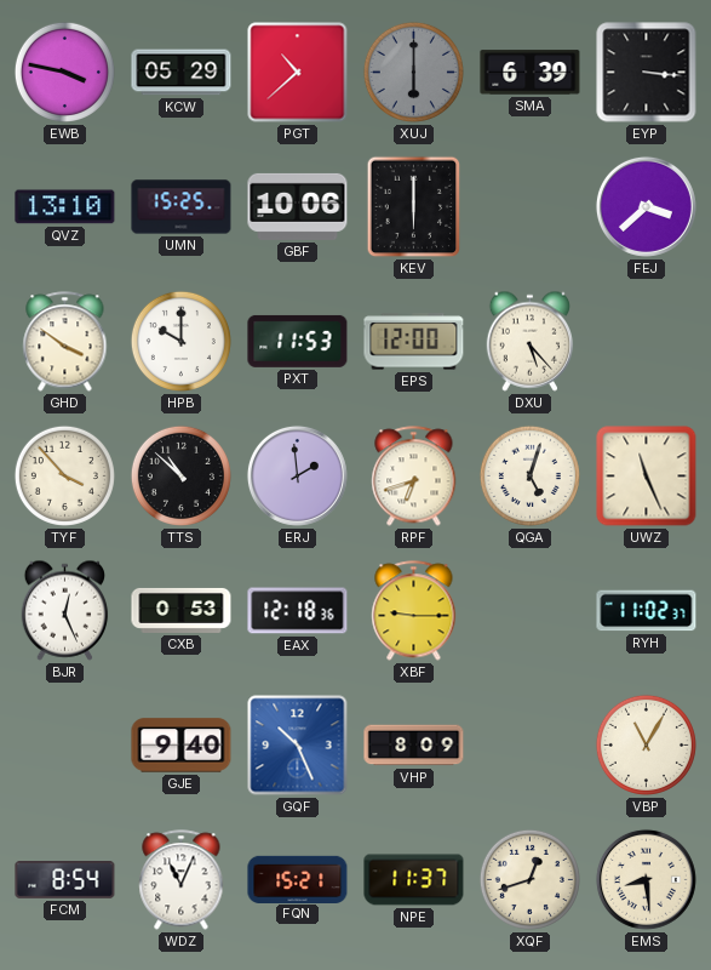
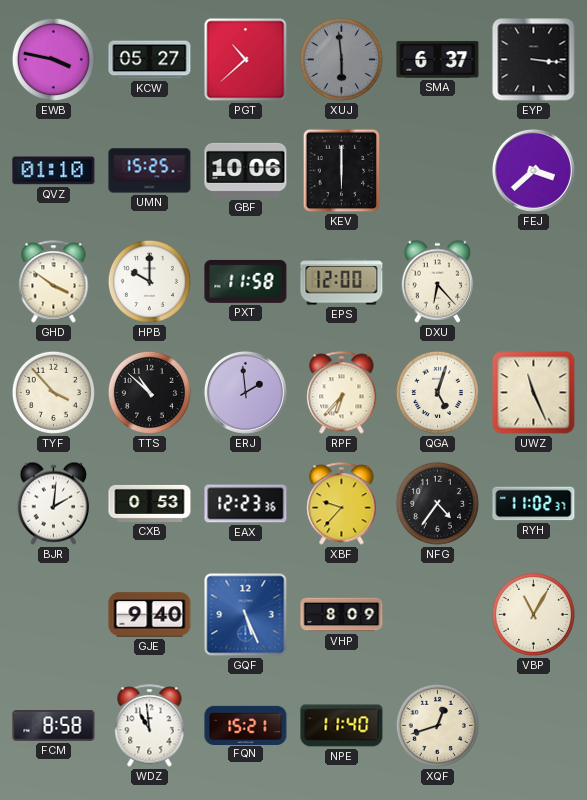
KCW: 05:29 -> 05:27 (150, 60)
XUJ: 6:00 -> 5:59 (341, 59)
SMA: 6:39 -> 6:37 (438, 60)
QVZ: 13:10 -> 01:10 (54, 171)
PXT: 11:53 -> 11:58 (246, 281)
DXU: 5:23 -> 6:23 (438, 281)
RPF: 6:42 -> 6:37 (342, 393)
BJR: 12:26 -> 2:01 (54, 503)
EAX: 12:18 -> 12:23 (246, 504)
XBF: 9:15 -> 9:37 (342, 504)
NFG: none -> 4:36 (437, 503)
GQF: 10:26 -> 5:26 (246, 615)
FCM: 8:54 -> 8:58 (54, 726)
WDZ: 11:04 -> 10:59 (150, 726)
NPE: 11:37 -> 11:40 (342, 726)
EMS: 8:29 -> none (646, 879)
